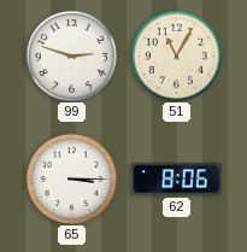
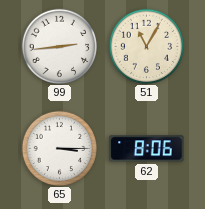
99: 2:48 -> 2:44 (59, 46)
